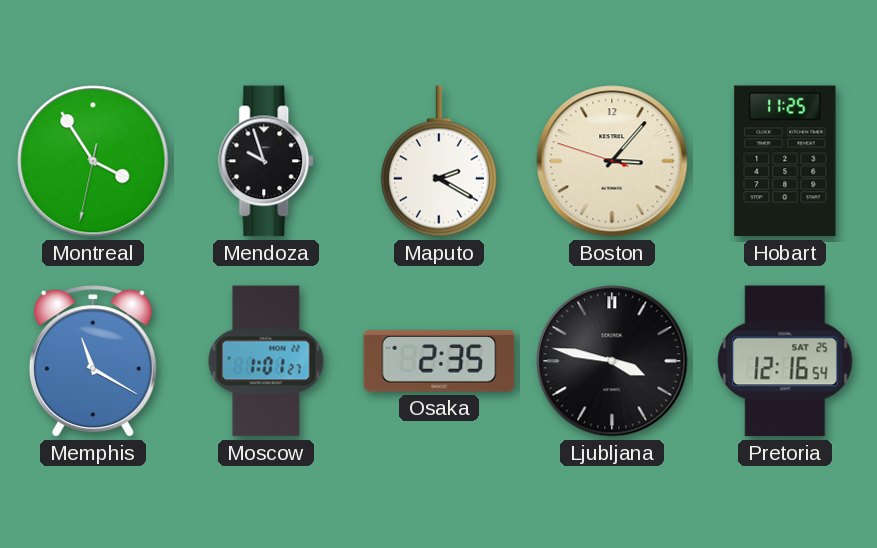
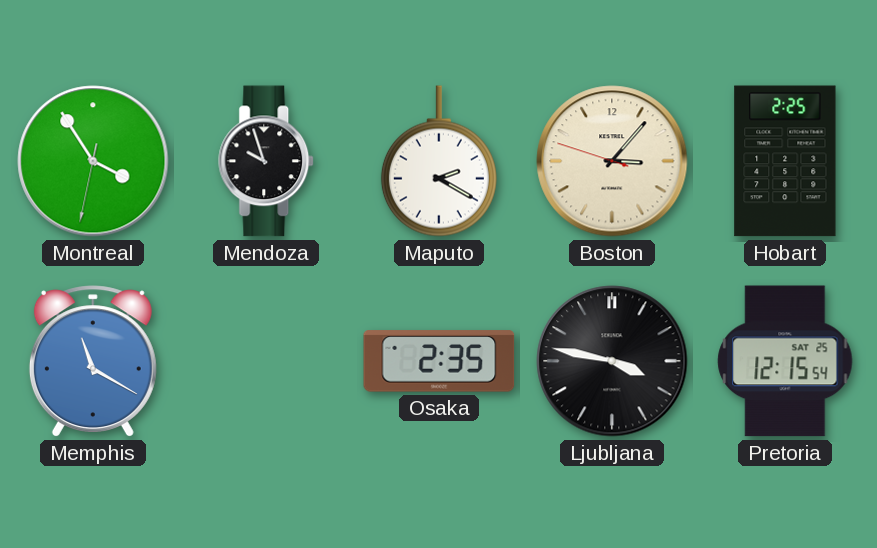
Hobart: 11:25 -> 2:25 (785, 161)
Moscow: 1:01 -> none (266, 361)
Pretoria: 12:16 -> 12:15 (785, 361)
